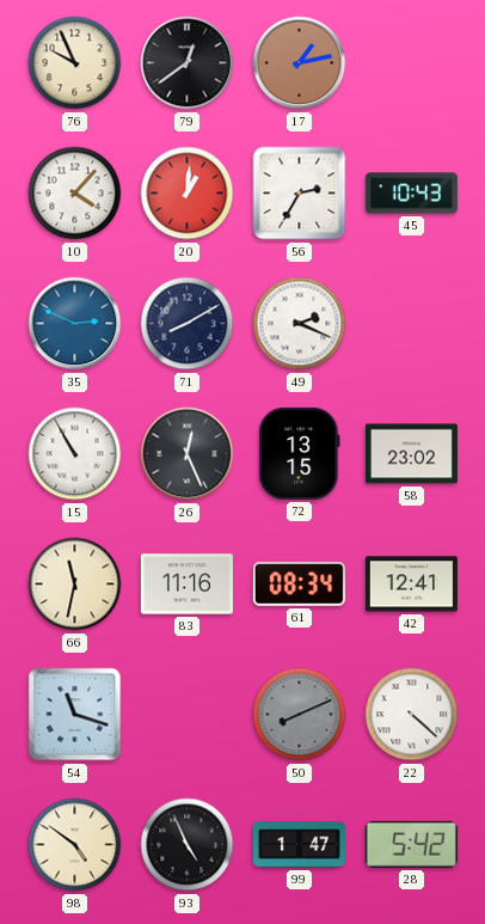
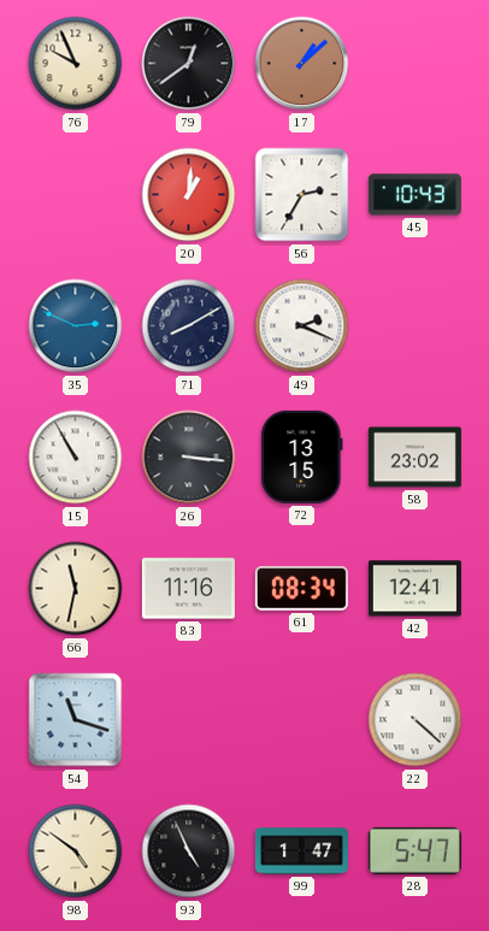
17: 1:13 -> 1:08 (302, 64)
10: 4:07 -> none (75, 194)
26: 12:26 -> 3:16 (189, 458)
50: 8:11 -> none (300, 715)
28: 5:42 -> 5:47 (414, 850)
